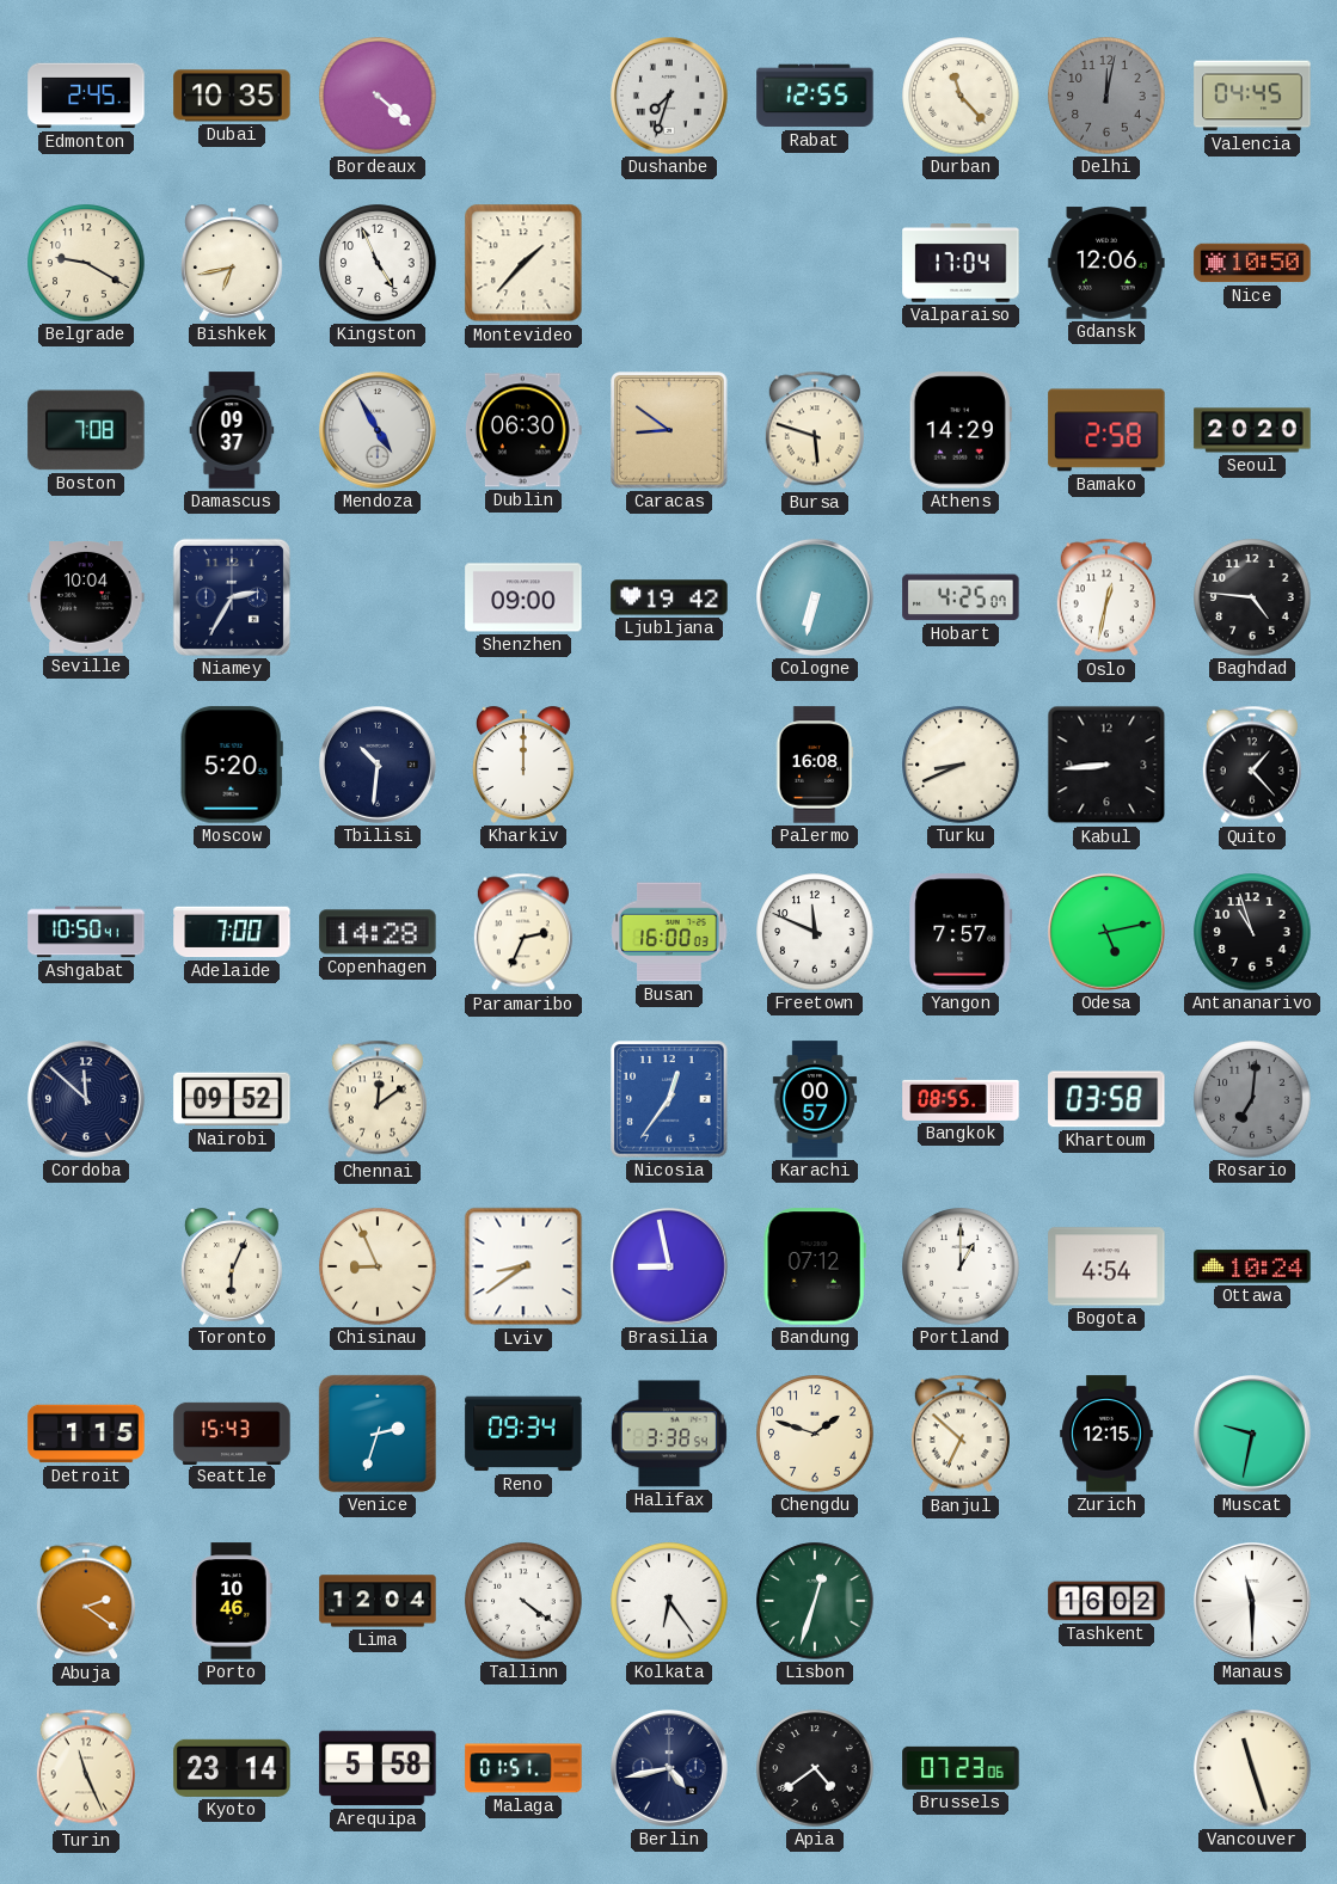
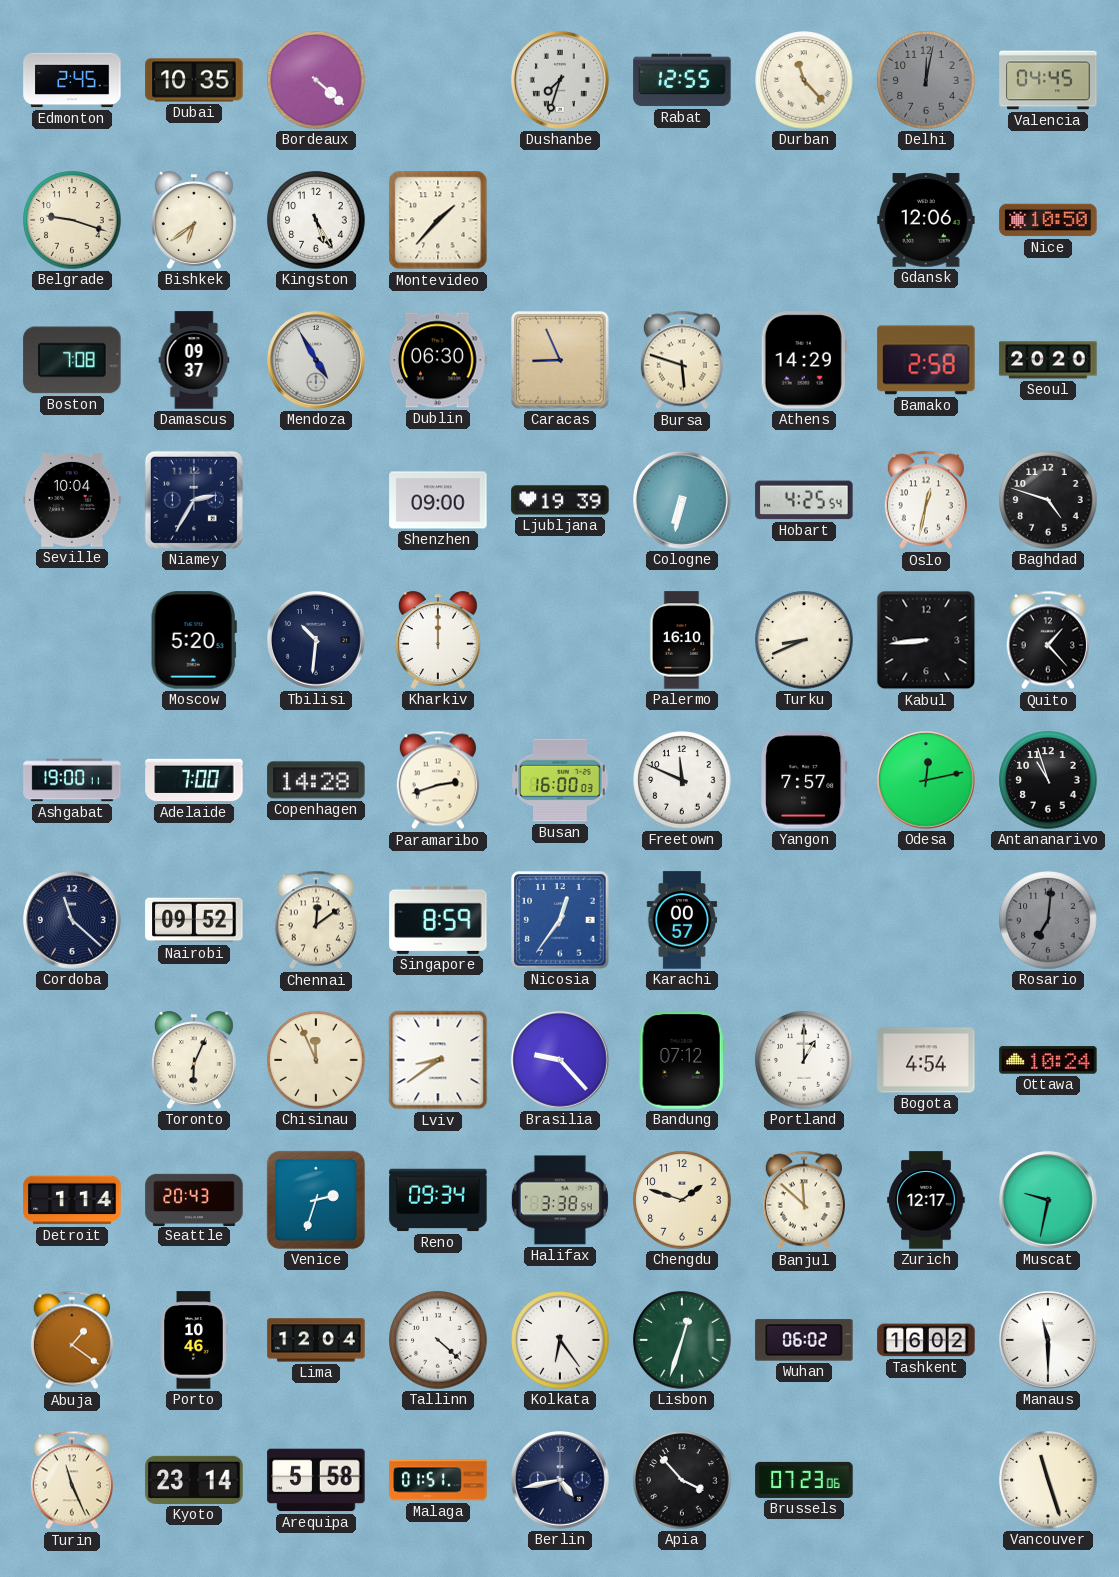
Belgrade: 9:20 -> 9:18 (72, 220)
Bishkek: 6:43 -> 6:39 (194, 220)
Kingston: 4:56 -> 5:25 (316, 220)
Valparaiso: 17:04 -> none (961, 264)
Caracas: 8:51 -> 8:56 (560, 360)
Ljubljana: 19:42 -> 19:39 (560, 500)
Hobart: 4:25:07 -> 4:25:54 (804, 500)
Baghdad: 4:46 -> 4:48 (1048, 500)
Palermo: 16:08 -> 16:10 (682, 640)
Ashgabat: 10:50 -> 19:00 (72, 780)
Paramaribo: 2:34 -> 2:42 (438, 780)
Odesa: 5:13 -> 12:13 (927, 781)
Cordoba: 11:52 -> 11:22 (73, 921)
Singapore: none -> 8:59 (438, 920)
Bangkok: 08:55 -> none (961, 1099)
Khartoum: 03:58 -> none (1106, 1099)
Chisinau: 8:56 -> 11:56 (316, 1060)
Brasilia: 8:58 -> 9:23 (561, 1061)
Detroit: 1:15 -> 1:14 (72, 1200)
Seattle: 15:43 -> 20:43 (194, 1199)
Banjul: 6:52 -> 11:52 (804, 1200)
Zurich: 12:15 -> 12:17 (926, 1200)
Abuja: 2:21 -> 1:21 (72, 1340)
Tallinn: 4:21 -> 4:22 (438, 1340)
Wuhan: none -> 06:02 (804, 1340)
Apia: 4:39 -> 3:53 (682, 1480)
